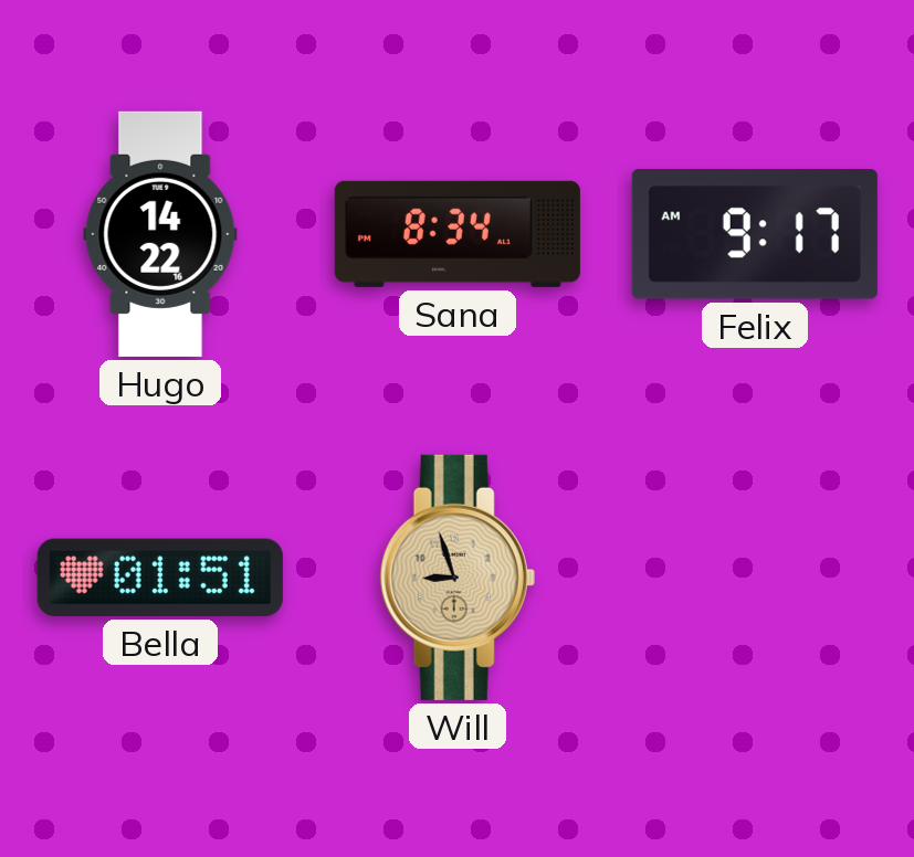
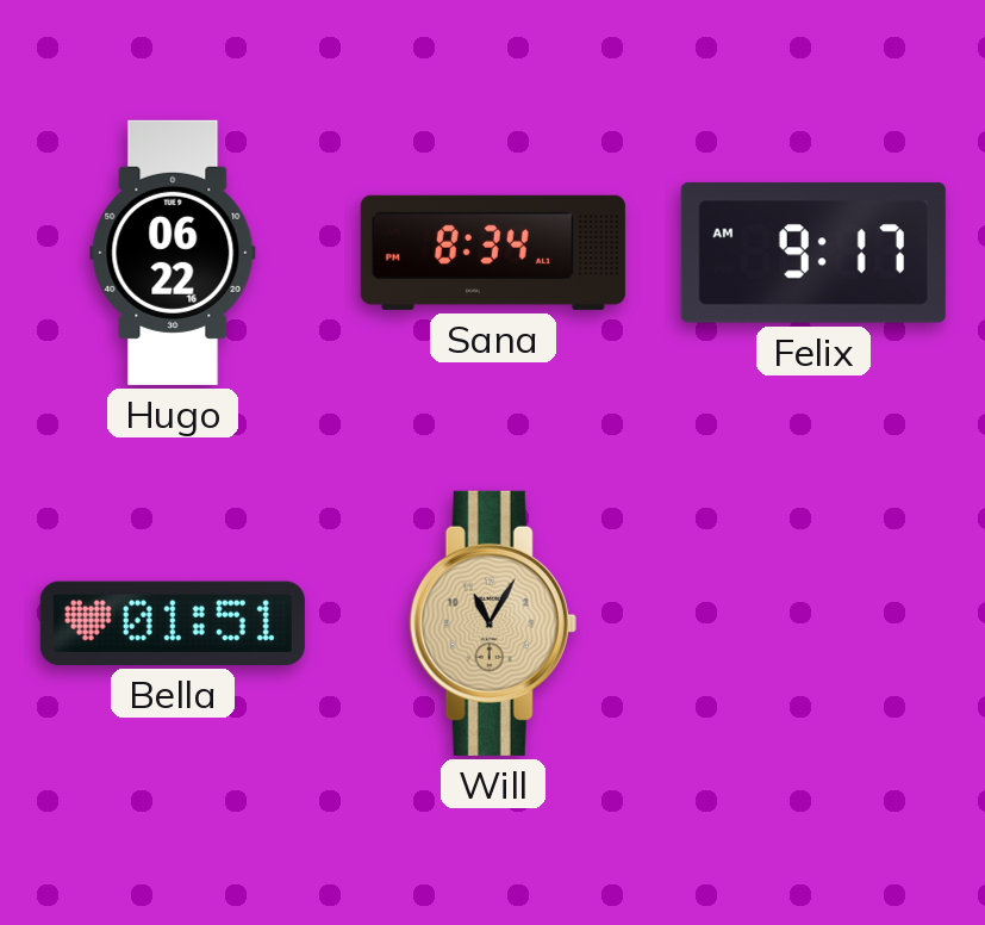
Hugo: 14:22 -> 06:22 (173, 253)
Will: 8:57 -> 11:05 (493, 623)
